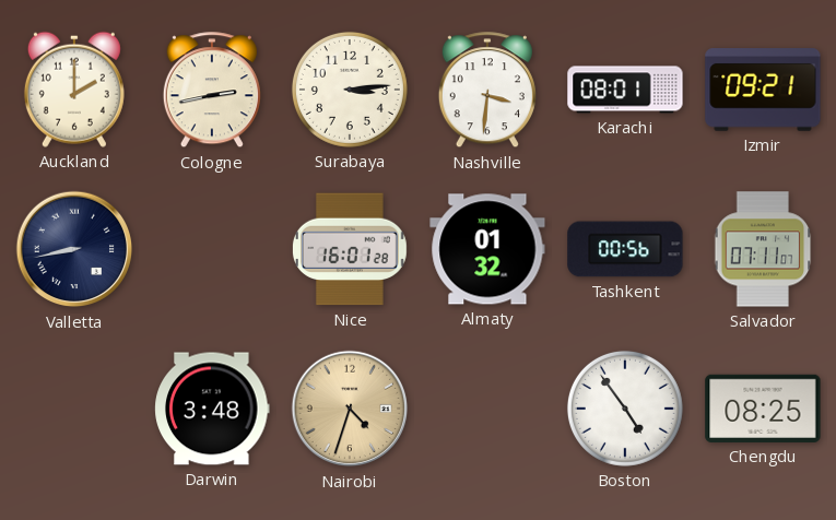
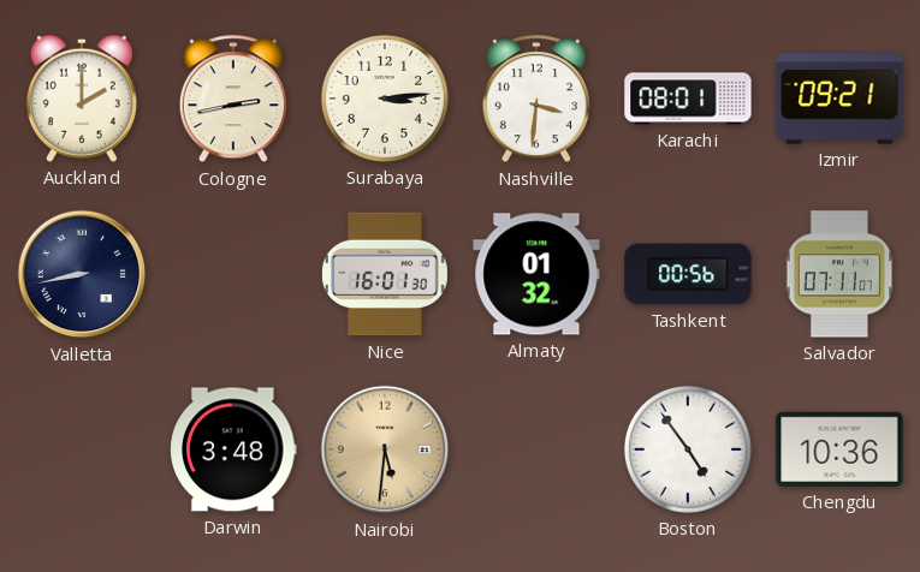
Nice: 16:01:28 -> 16:01:30 (386, 274)
Nairobi: 4:33 -> 5:31 (385, 449)
Chengdu: 08:25 -> 10:36 (839, 449)
